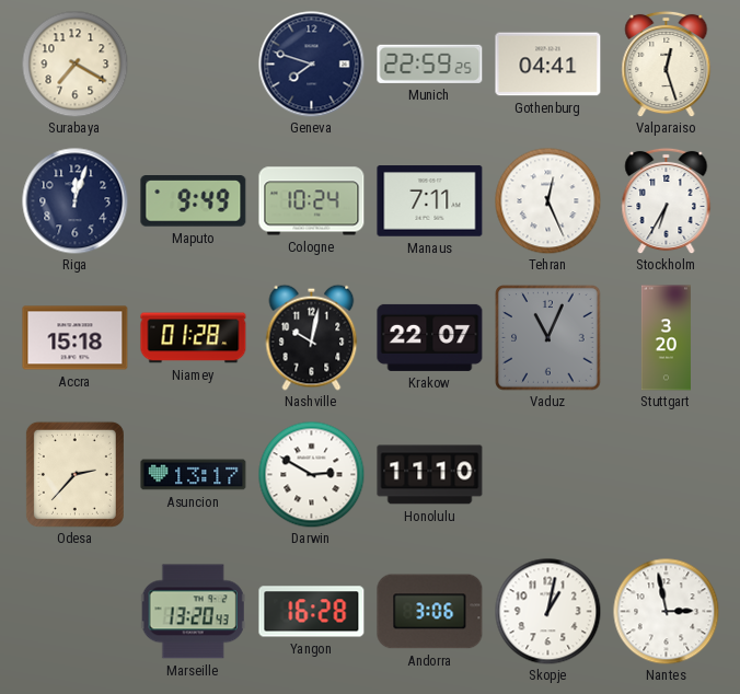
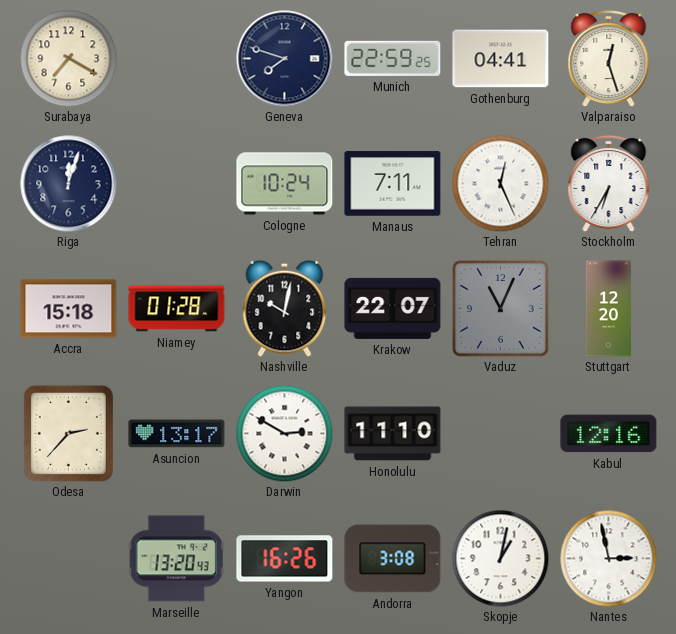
Maputo: 9:49 -> none (194, 201)
Stuttgart: 3:20 -> 12:20 (608, 309)
Kabul: none -> 12:16 (609, 434)
Yangon: 16:28 -> 16:26 (285, 559)
Andorra: 3:06 -> 3:08 (393, 559)
